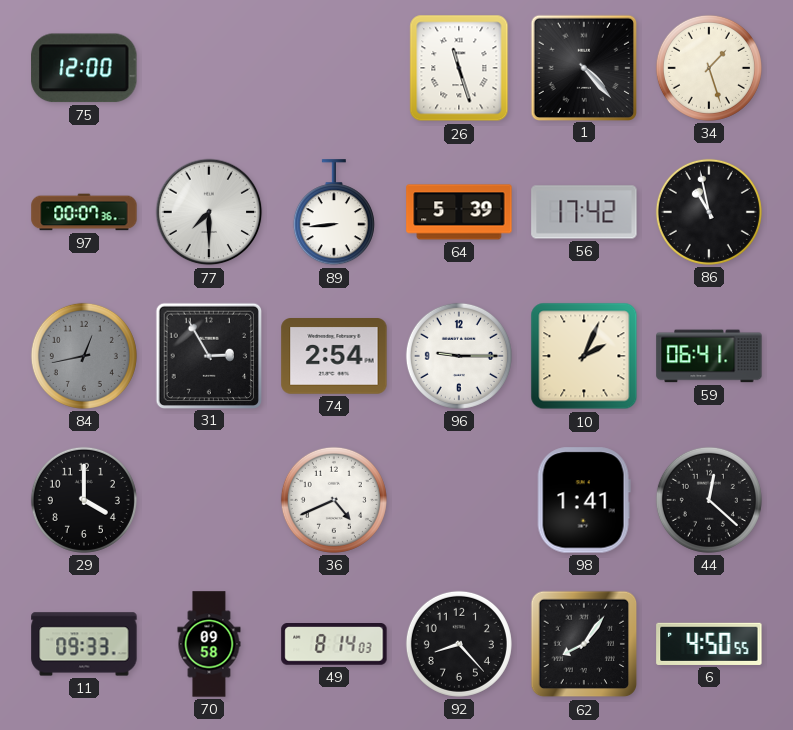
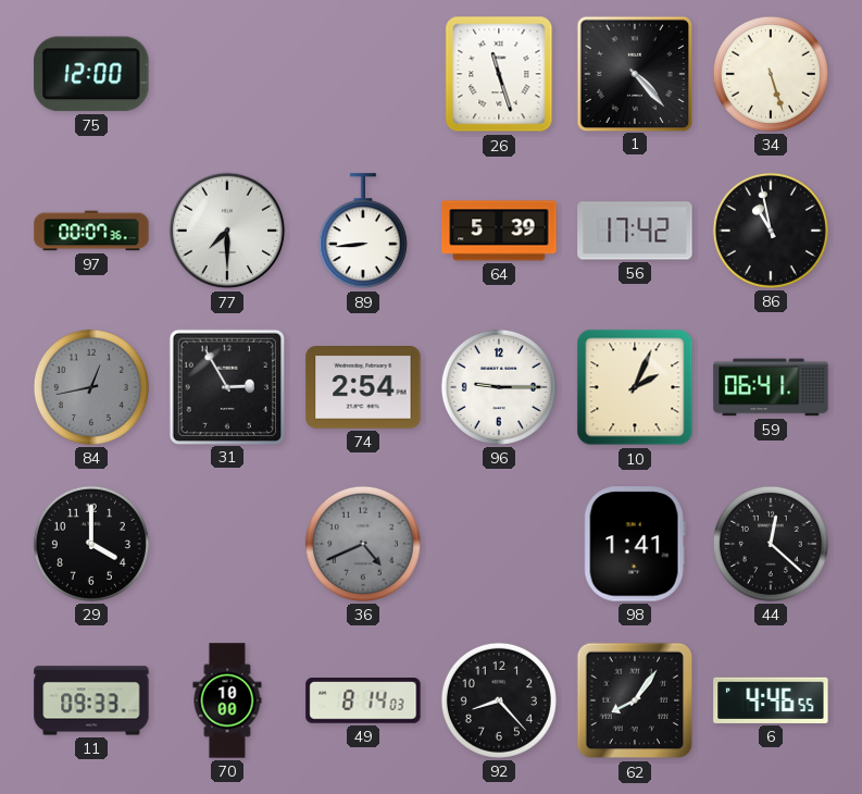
34: 1:27 -> 5:27 (771, 74)
36 dial: white -> grey (363, 544)
70: 09:58 -> 10:00 (227, 700)
6: 4:50 -> 4:46 (771, 700)
